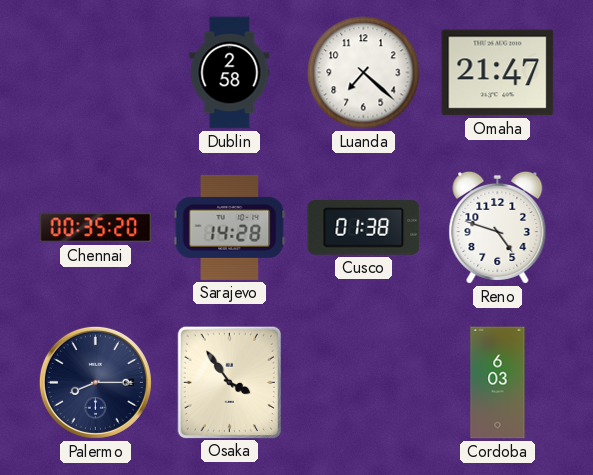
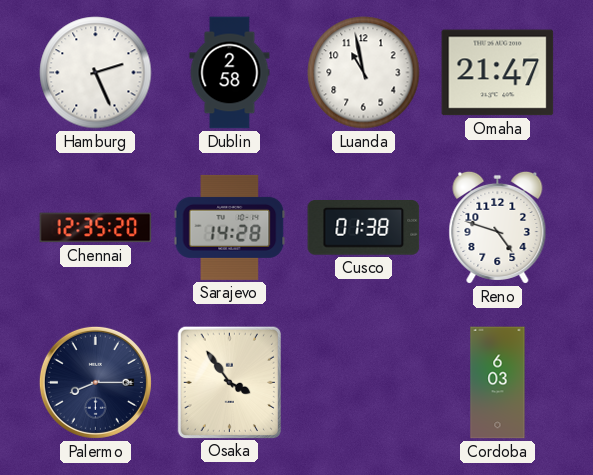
Hamburg: none -> 2:26 (96, 73)
Luanda: 7:22 -> 10:58 (364, 73)
Chennai: 00:35 -> 12:35 (96, 228)
